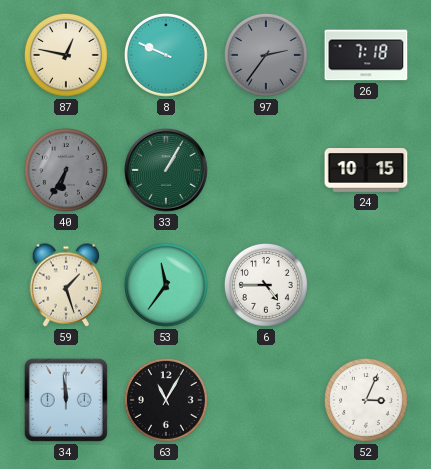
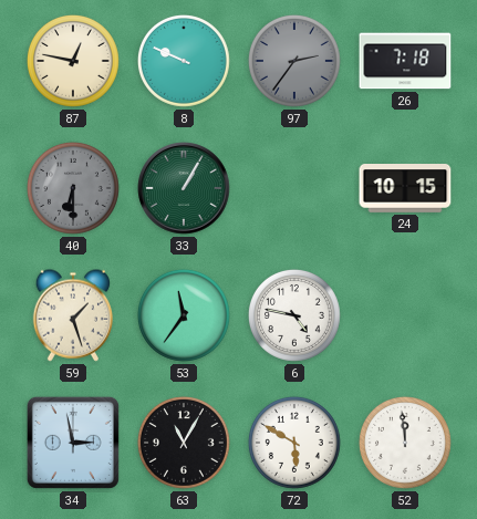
40: 6:35 -> 6:30 (73, 188)
6: 4:45 -> 4:47 (294, 315)
34: 11:59 -> 2:58 (73, 443)
72: none -> 5:50 (294, 443)
52: 3:04 -> 11:59 (405, 443)
